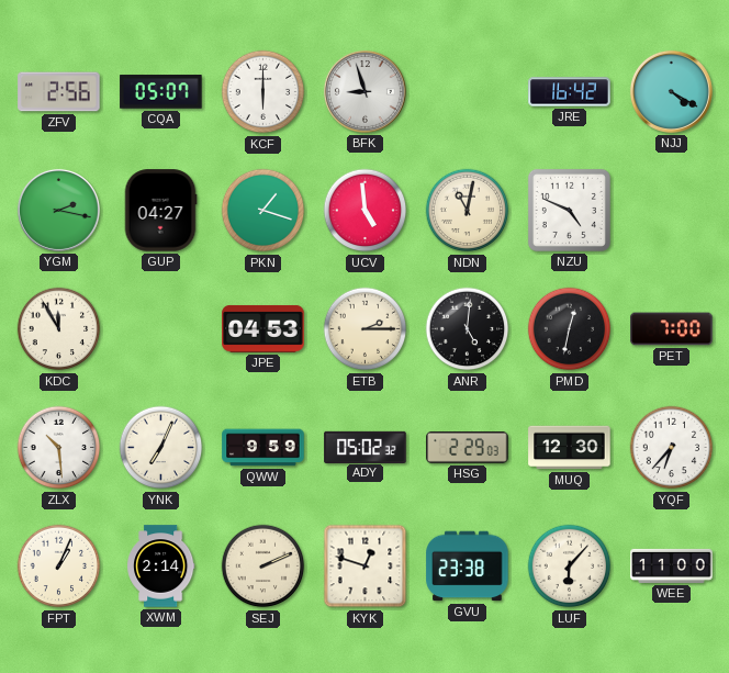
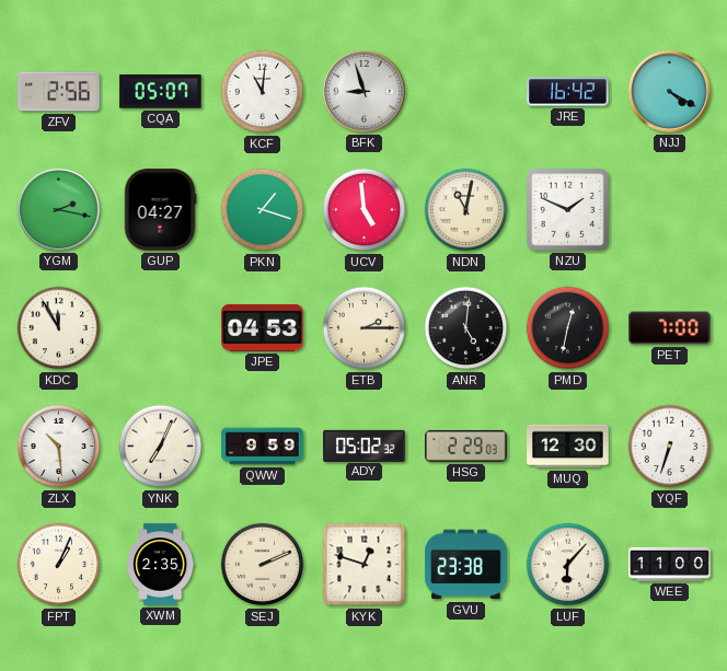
KCF: 6:00 -> 11:01 (263, 92)
NZU: 4:49 -> 1:49 (567, 209)
YQF: 6:37 -> 6:33 (670, 447)
XWM: 2:14 -> 2:35 (161, 565)
